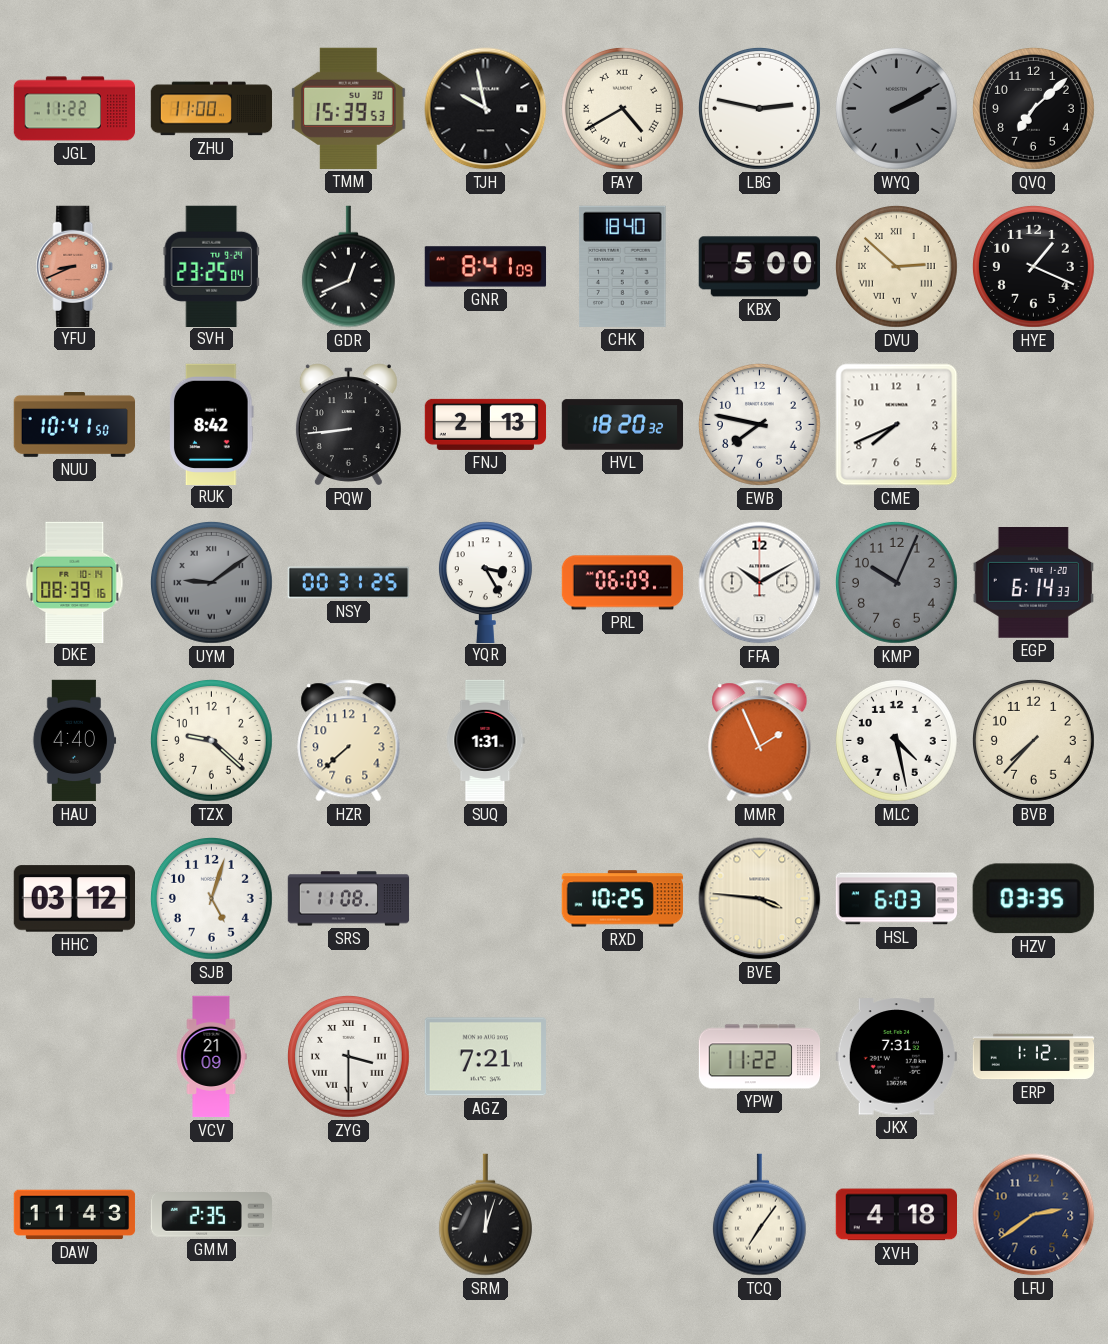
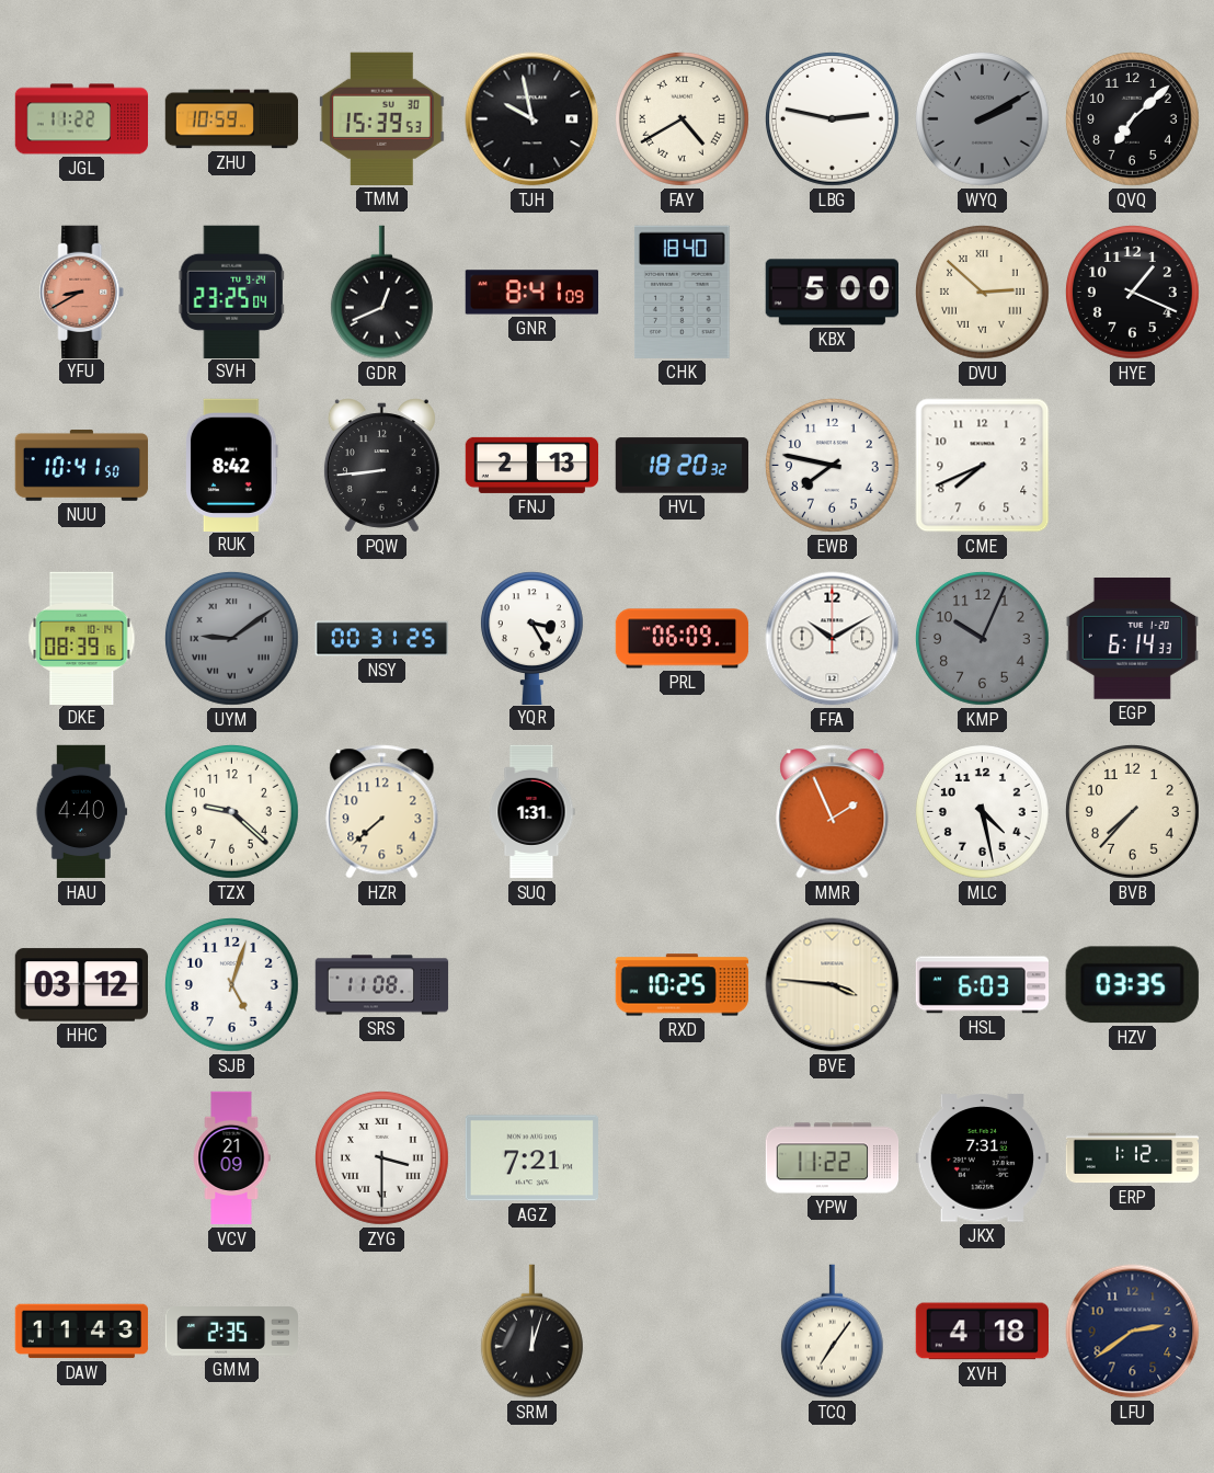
ZHU: 11:00 -> 10:59 (232, 119)
YFU: 8:41 -> 8:40 (82, 292)
